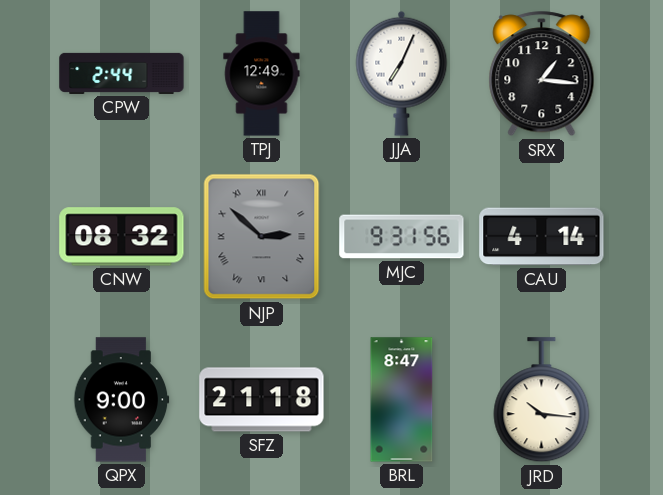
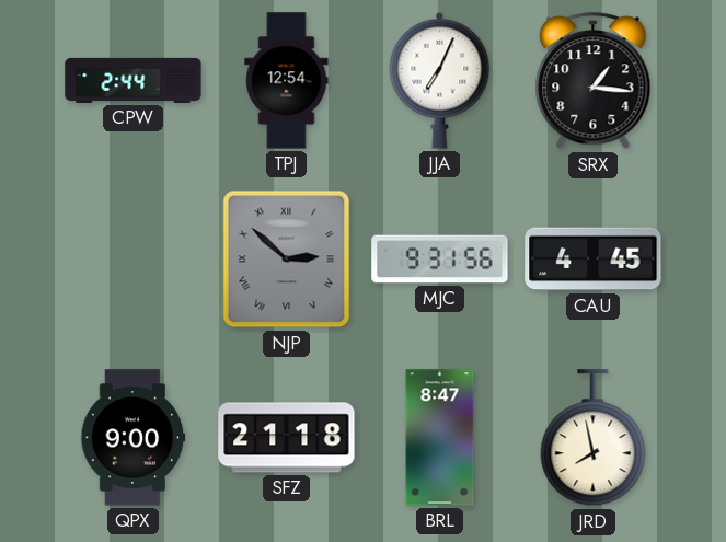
TPJ: 12:49 -> 12:54 (287, 81)
CNW: 08:32 -> none (122, 237)
CAU: 4:14 -> 4:45 (594, 260)
JRD: 10:16 -> 7:58 (594, 438)
